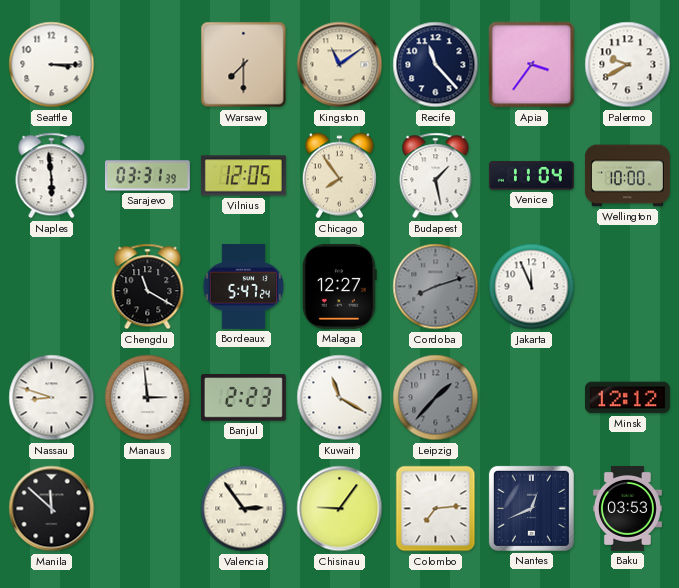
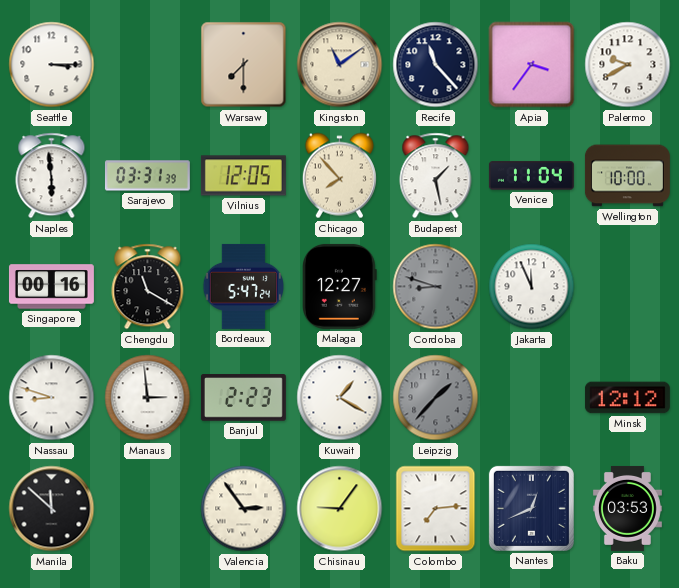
Chicago: 7:54 -> 7:53 (339, 176)
Singapore: none -> 00:16 (51, 287)
Cordoba: 8:12 -> 8:48 (436, 287)
Kuwait: 11:20 -> 1:20 (340, 398)
